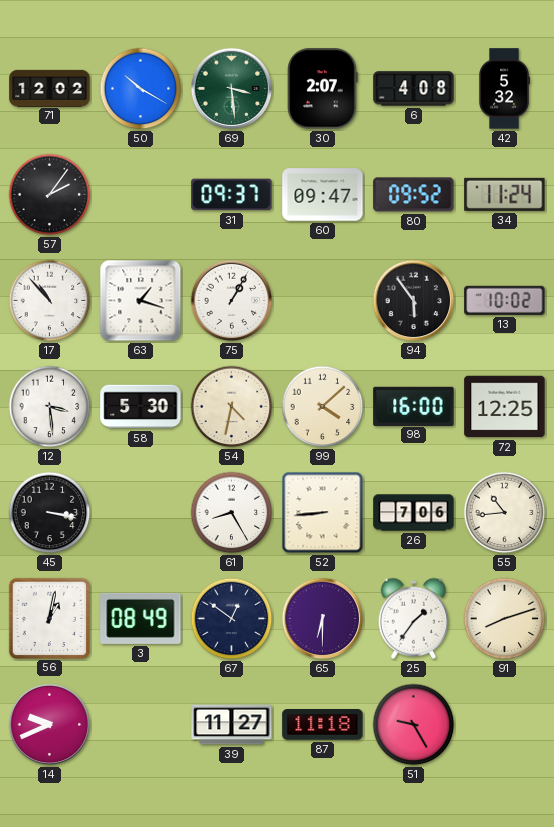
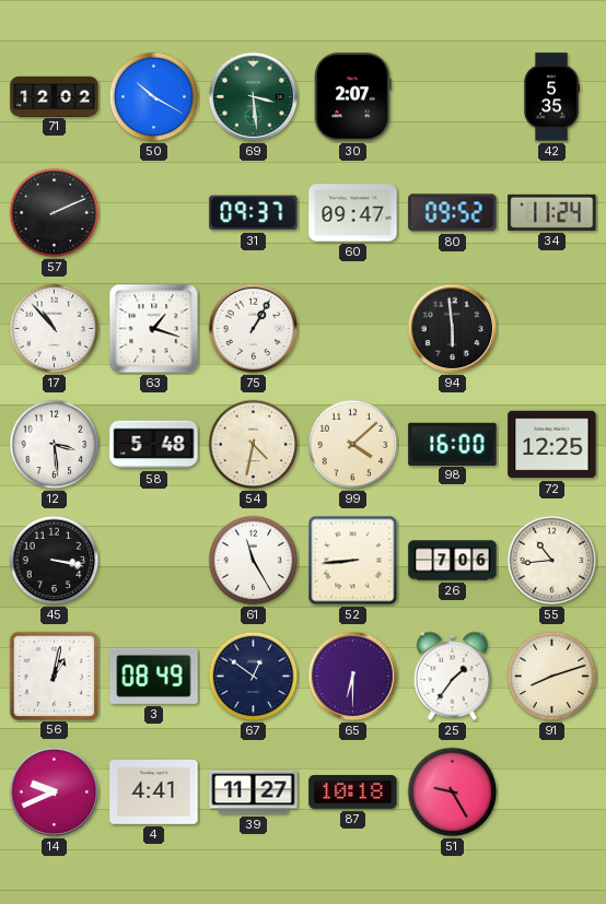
6: 4:08 -> none (414, 89)
42: 5:32 -> 5:35 (551, 97)
57: 2:06 -> 2:11 (55, 213)
94: 5:54 -> 5:59 (453, 329)
13: 10:02 -> none (505, 300)
58: 5:30 -> 5:48 (154, 445)
61: 8:25 -> 11:25 (254, 561)
4: none -> 4:41 (154, 793)
87: 11:18 -> 10:18 (353, 793)
